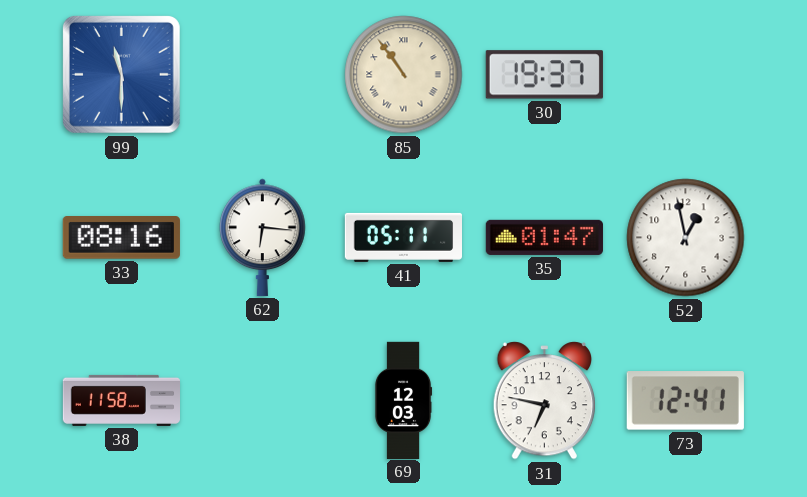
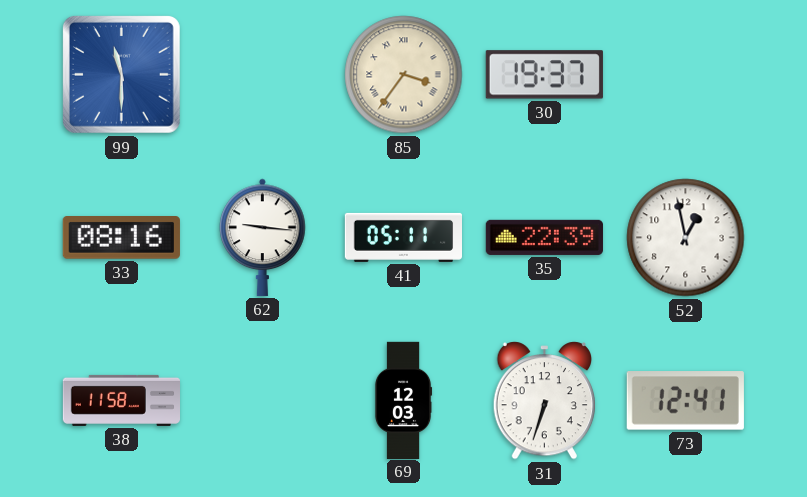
85: 10:54 -> 3:36 (404, 75)
62: 6:16 -> 9:16 (263, 237)
35: 01:47 -> 22:39 (544, 237)
31: 6:47 -> 6:33 (544, 401)
